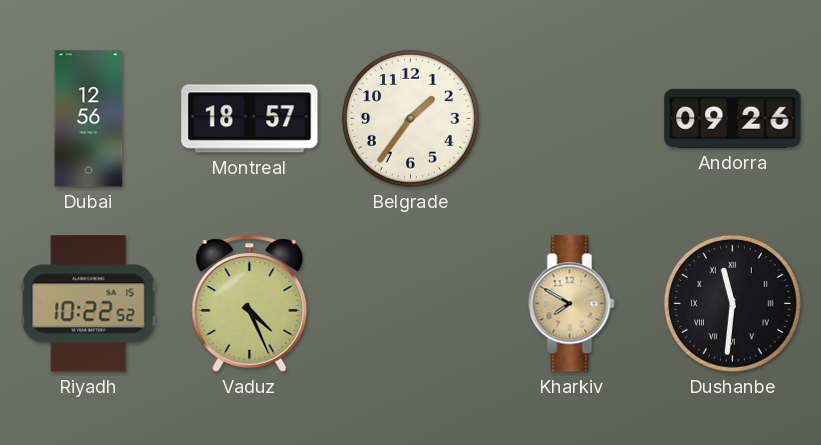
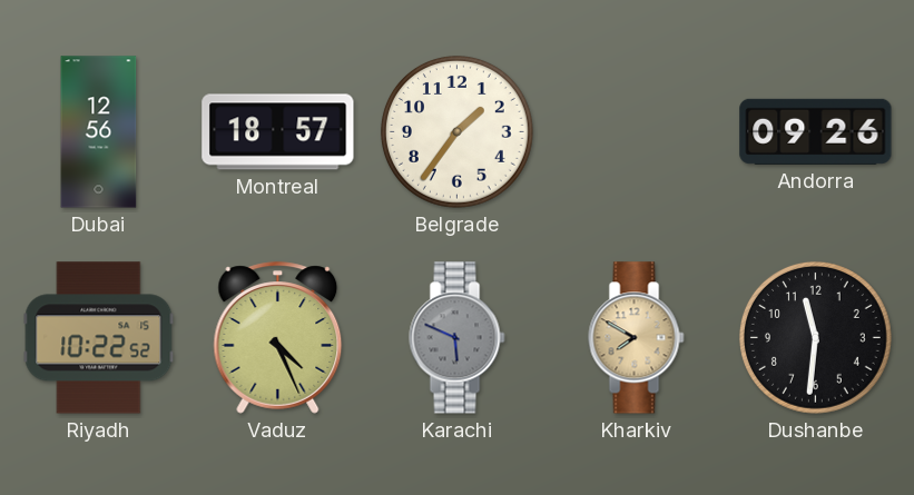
Karachi: none -> 5:49 (458, 338)
Dushanbe numerals: Roman -> Arabic (815, 337)
